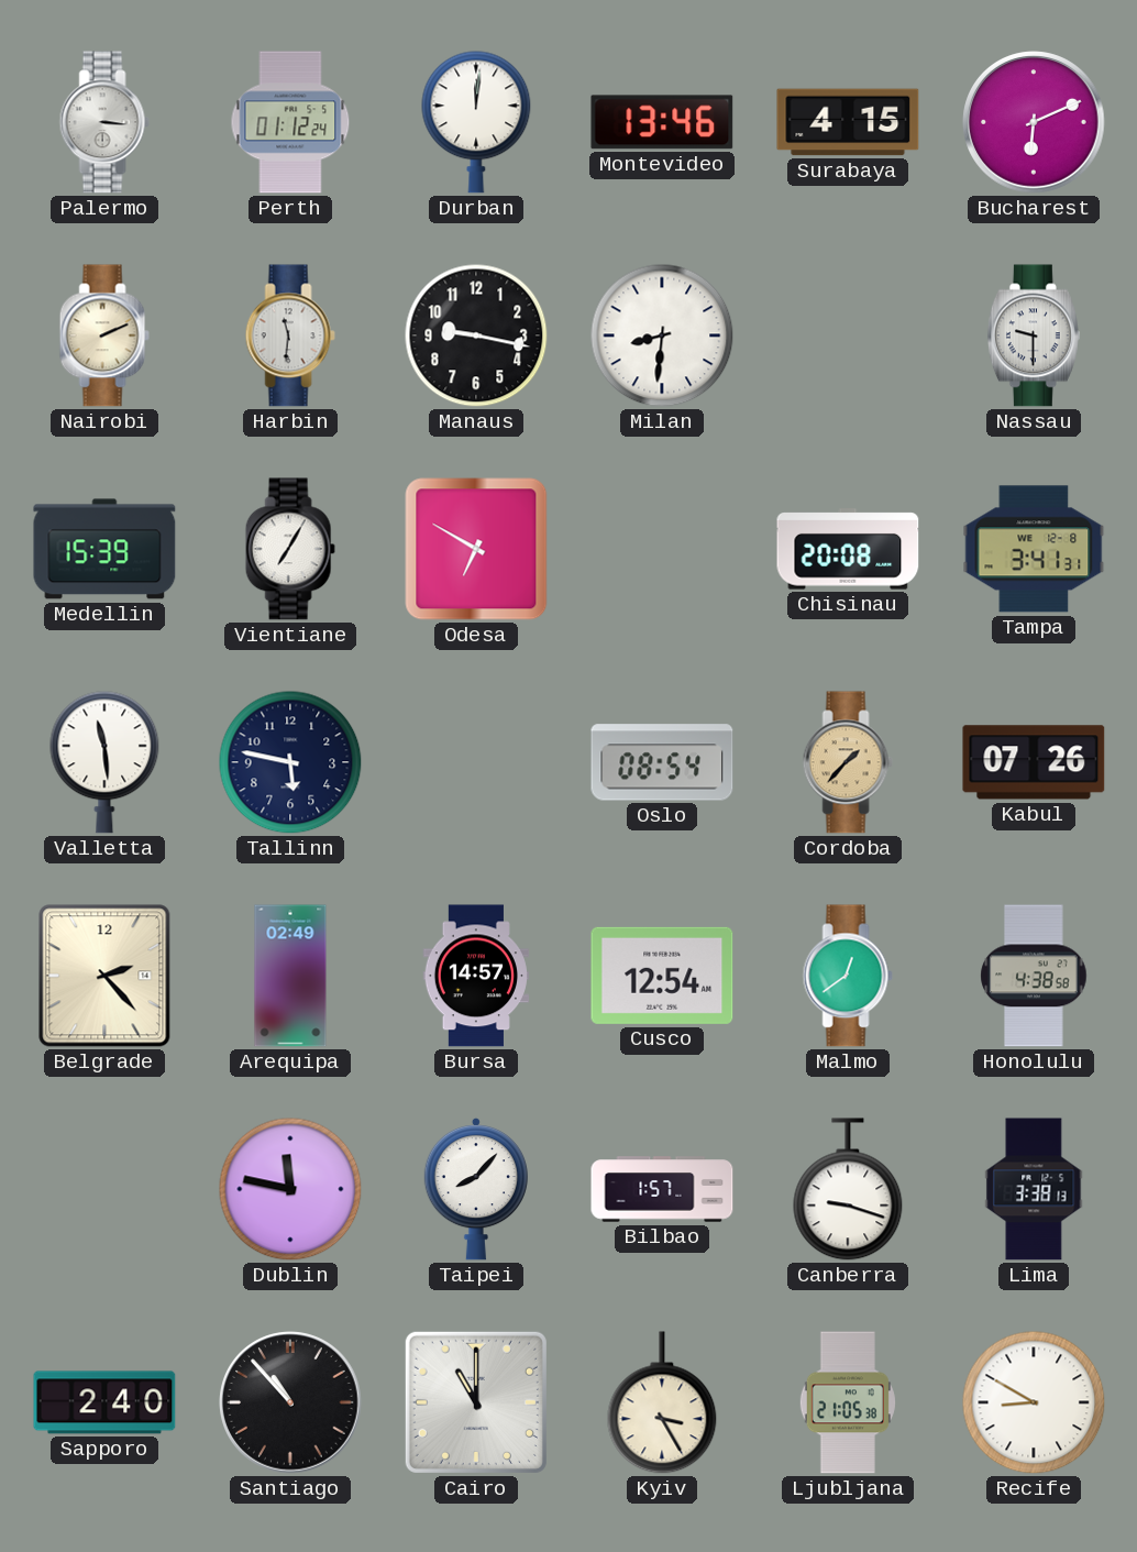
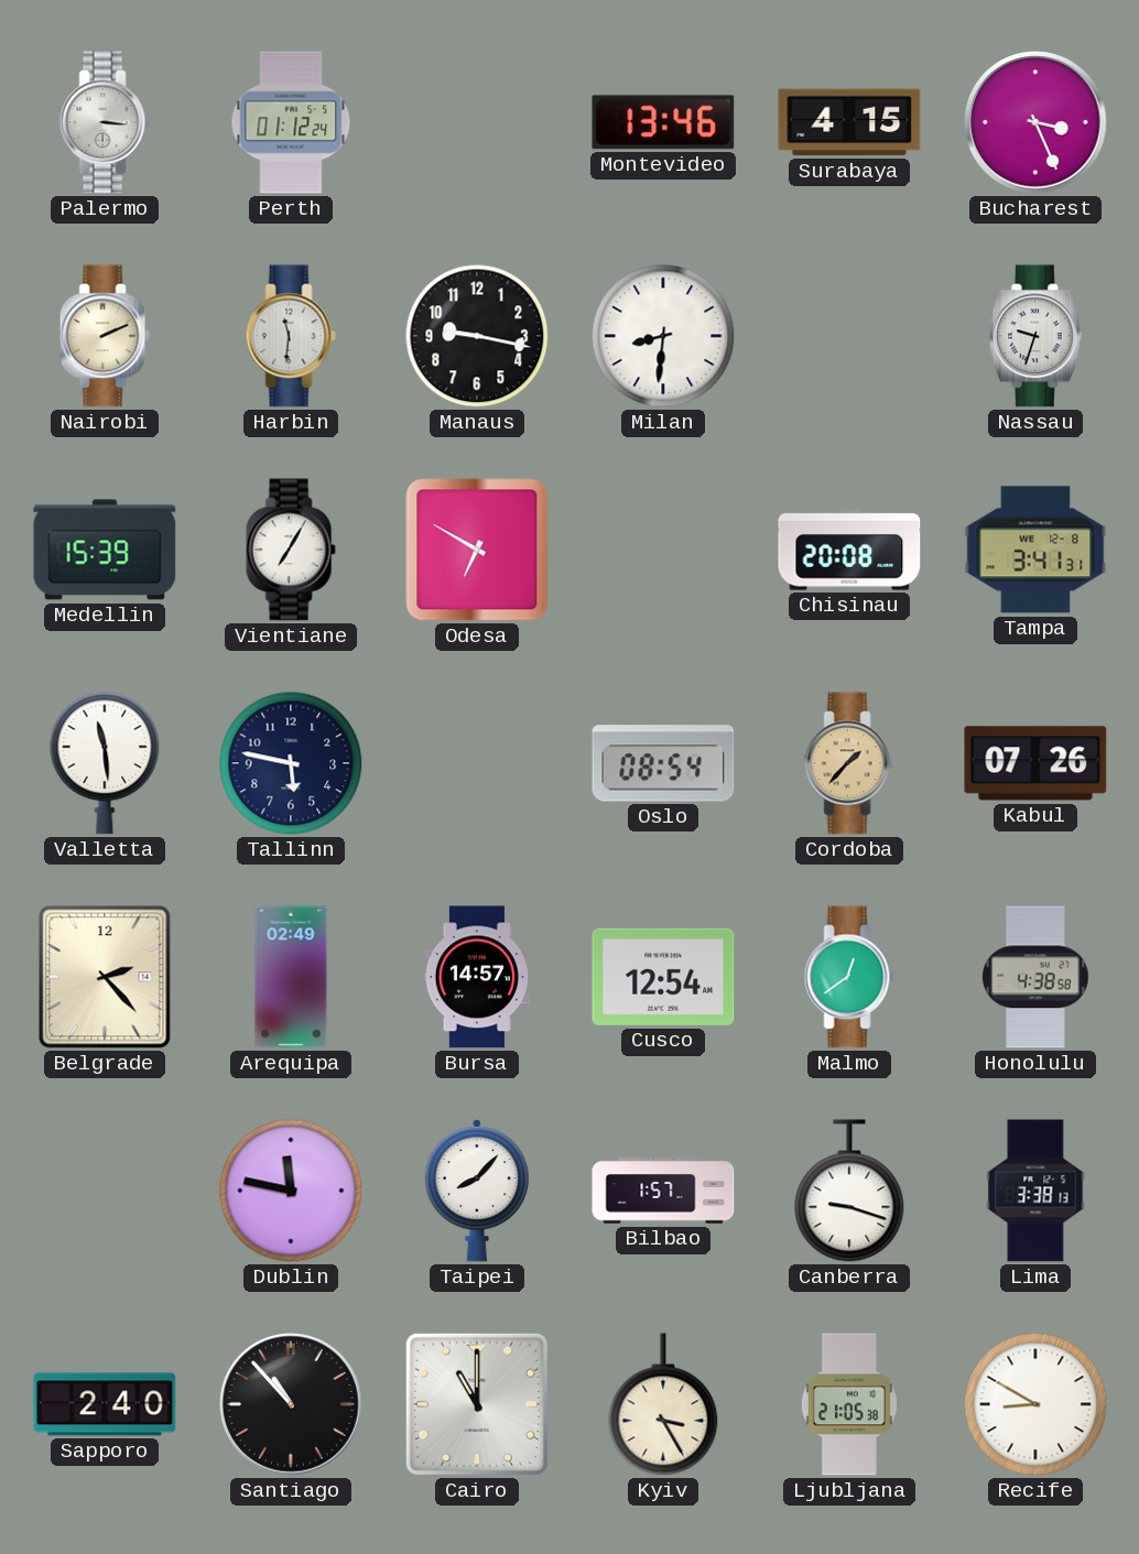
Durban: 12:01 -> none (476, 122)
Bucharest: 6:11 -> 3:26 (1035, 122)
Nassau: 9:30 -> 9:33 (1035, 336)
